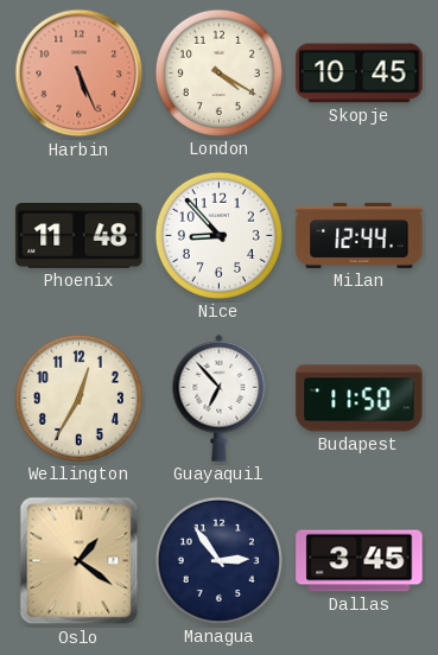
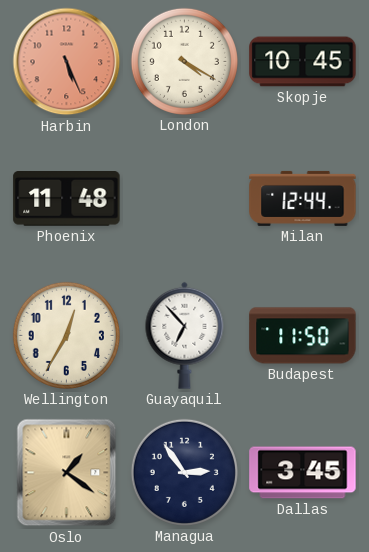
Nice: 8:53 -> none (218, 235)
